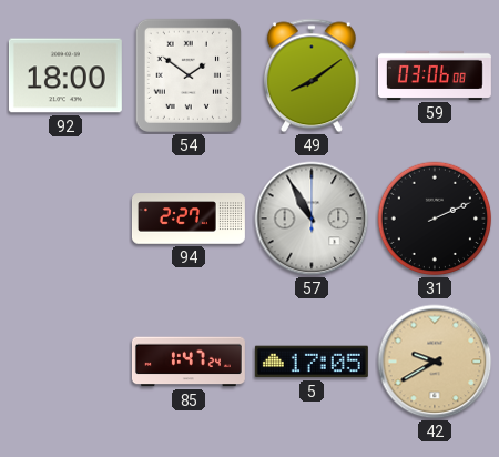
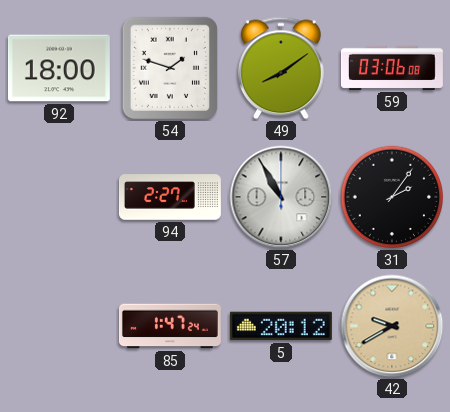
54: 1:51 -> 1:48 (170, 68)
31: 2:11 -> 2:06 (392, 197)
5: 17:05 -> 20:12 (281, 326)
